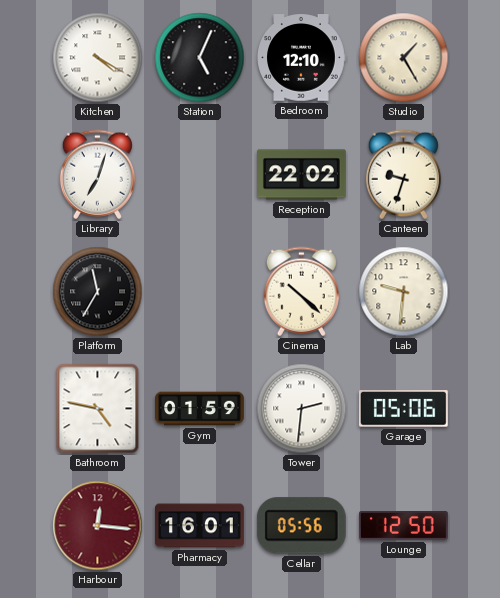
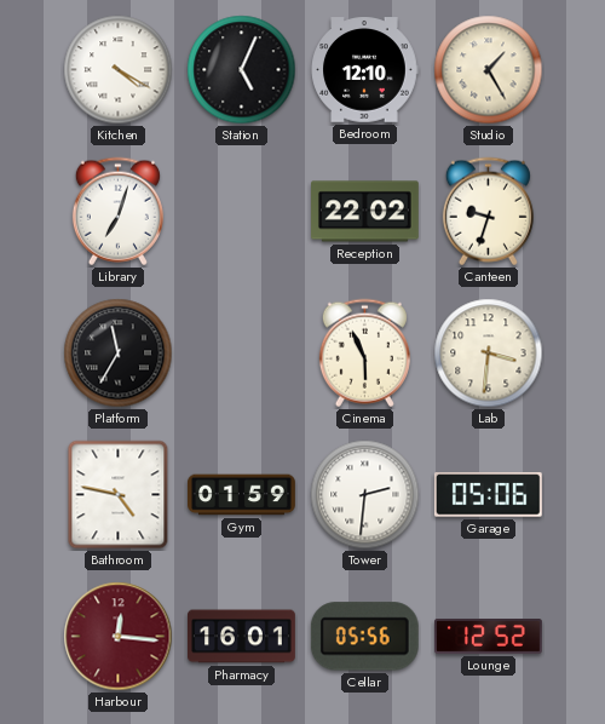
Cinema: 10:22 -> 5:56 (364, 354)
Lab: 9:31 -> 3:31 (489, 354)
Lounge: 12:50 -> 12:52 (489, 637)
